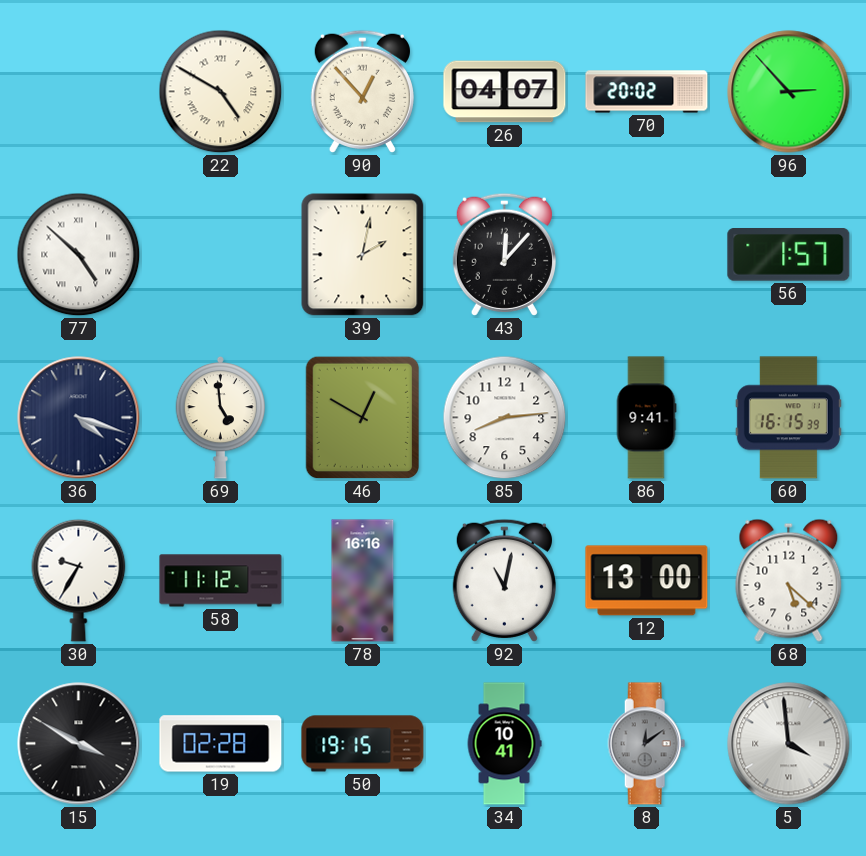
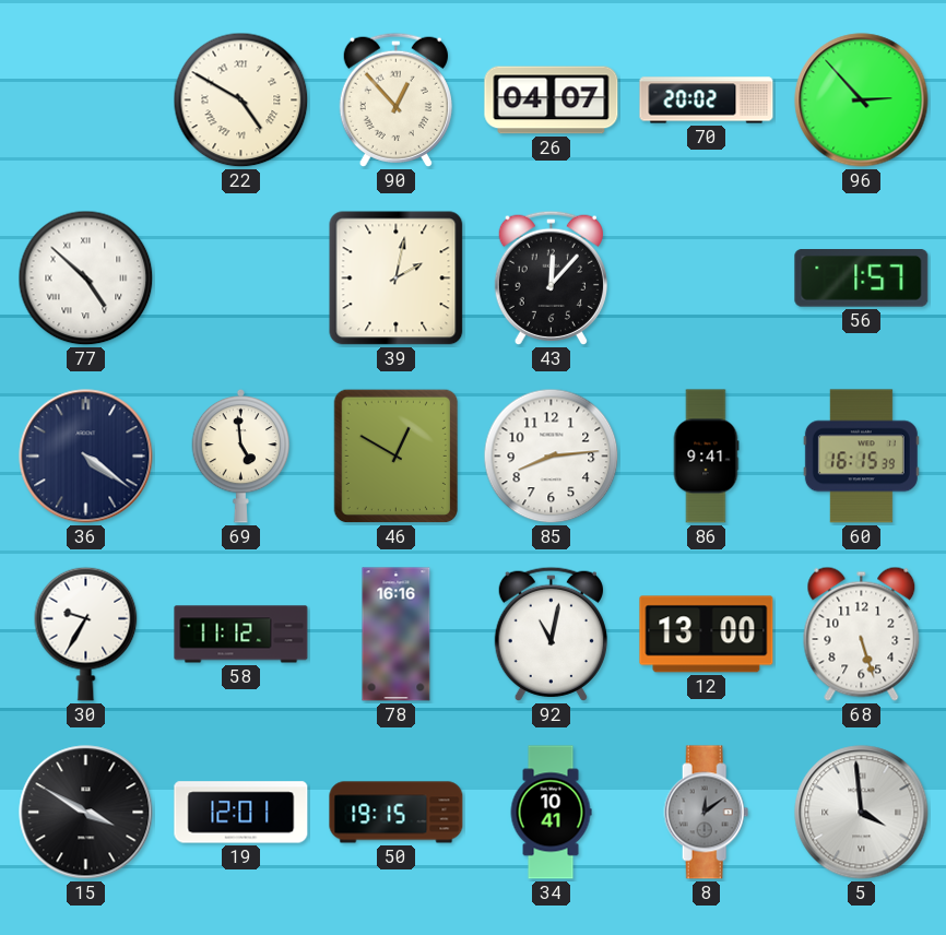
36: 4:18 -> 4:21 (86, 457)
68: 5:22 -> 5:27 (862, 634)
19: 02:28 -> 12:01 (241, 813)
